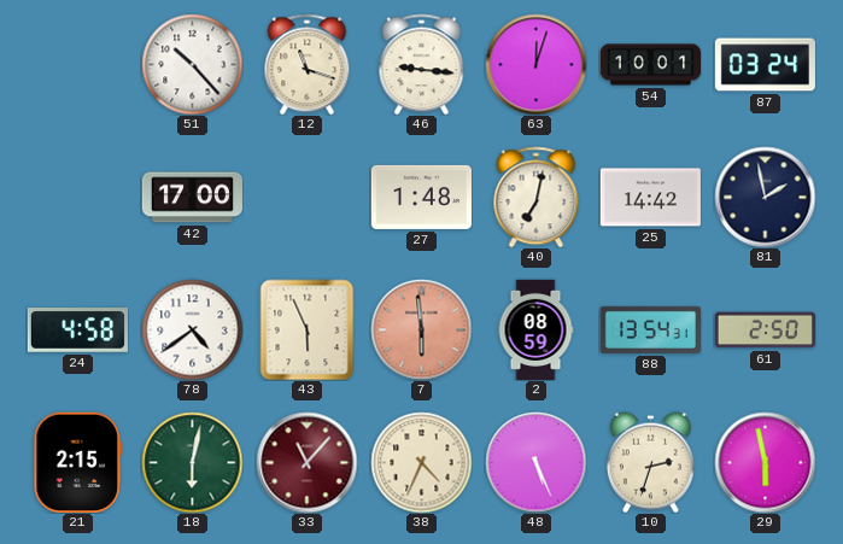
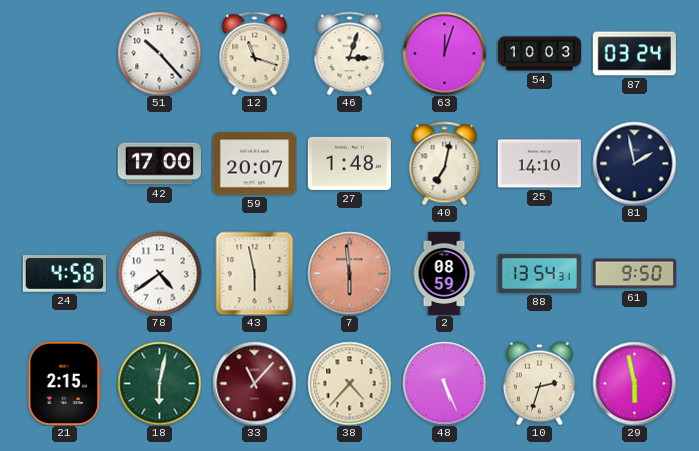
46: 9:16 -> 3:03 (350, 53)
54: 10:01 -> 10:03 (539, 54)
59: none -> 20:07 (254, 164)
25: 14:42 -> 14:10 (539, 164)
43: 5:56 -> 5:58 (255, 273)
61: 2:50 -> 9:50 (634, 274)
38: 4:34 -> 4:37 (349, 383)
